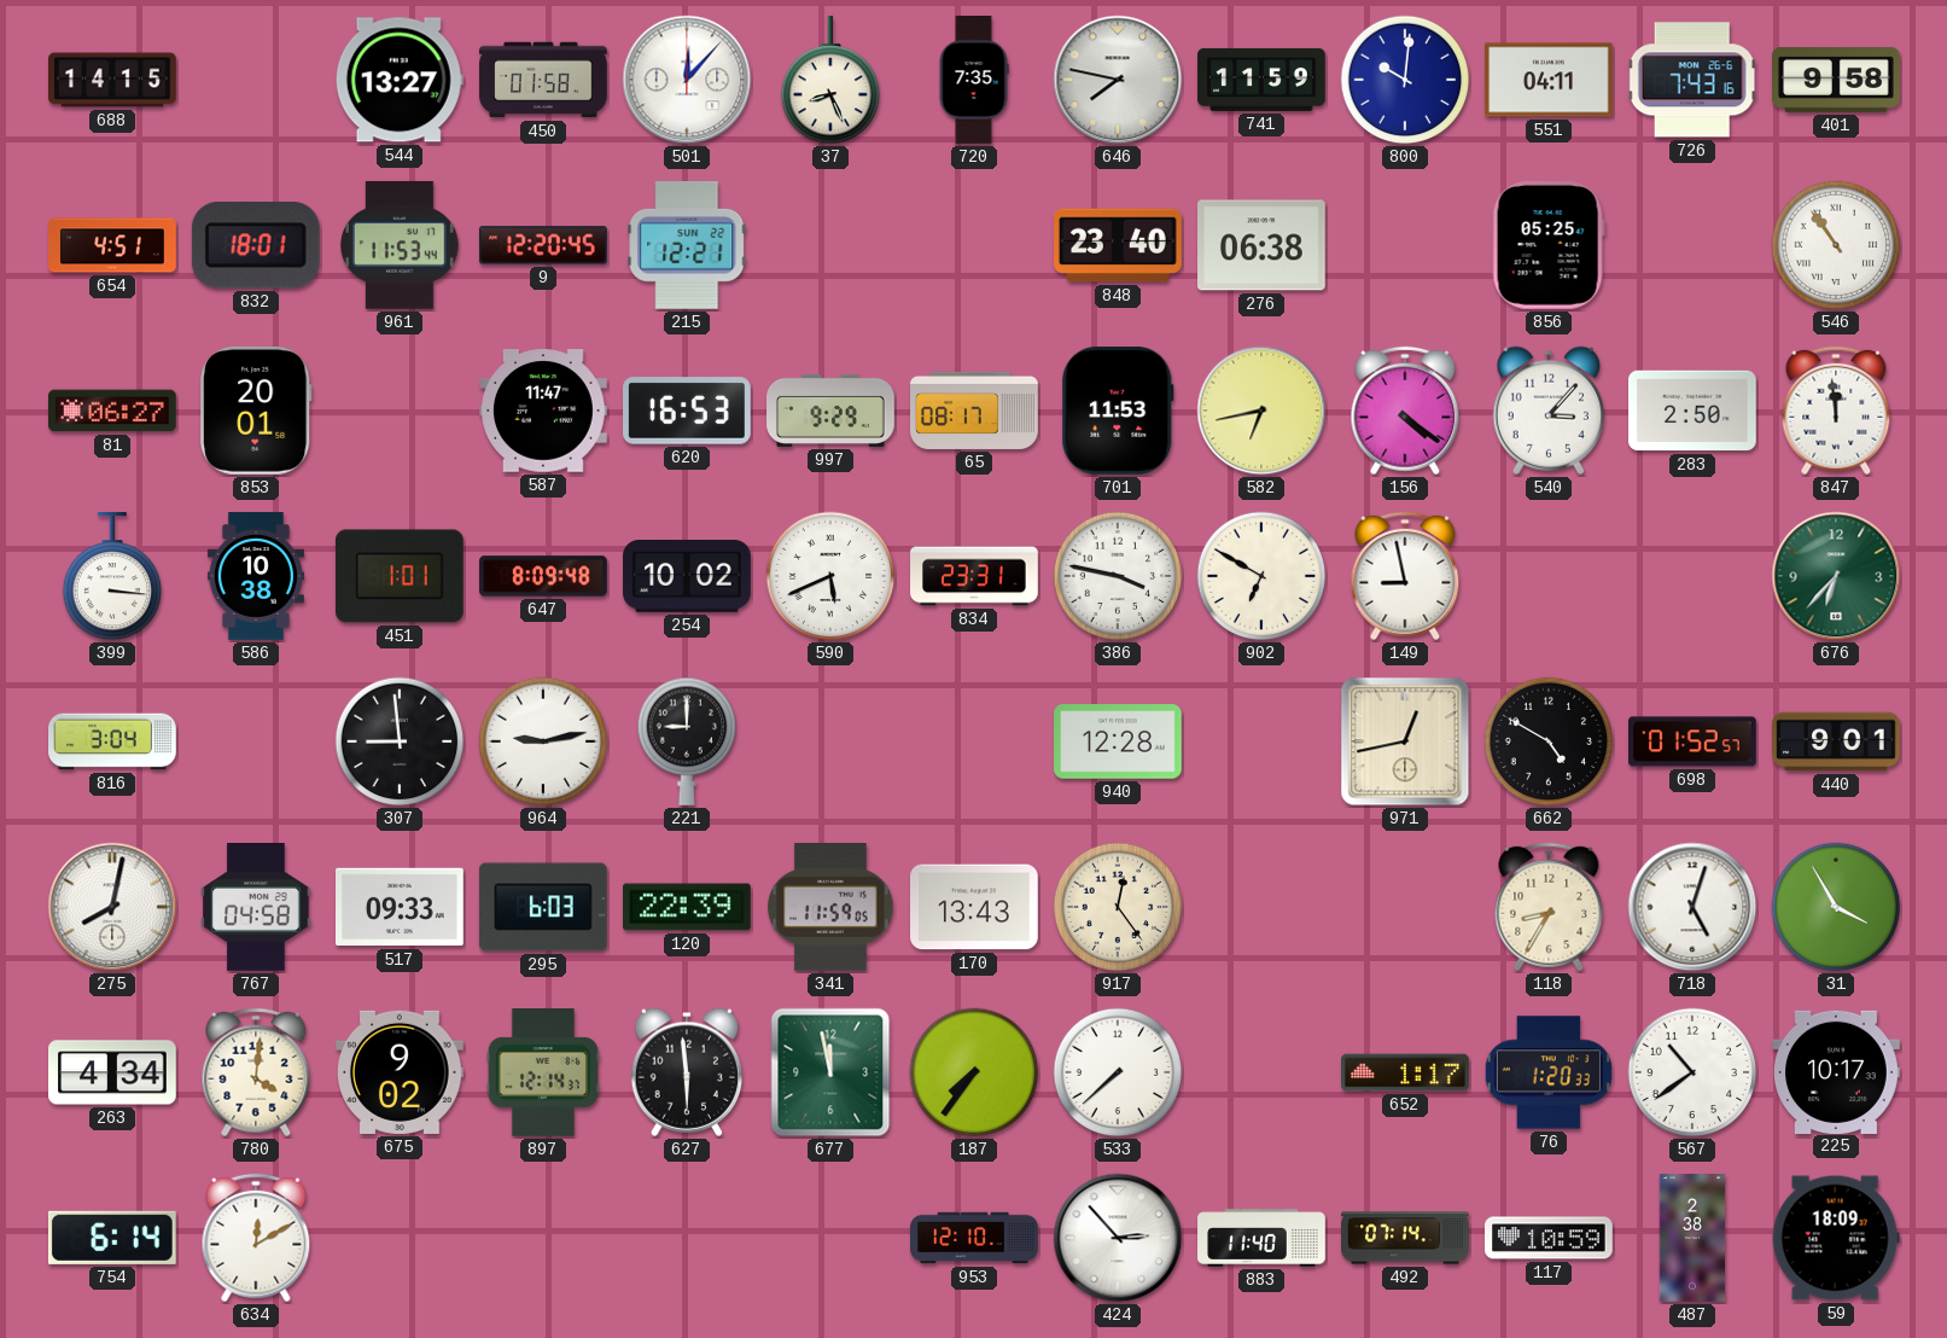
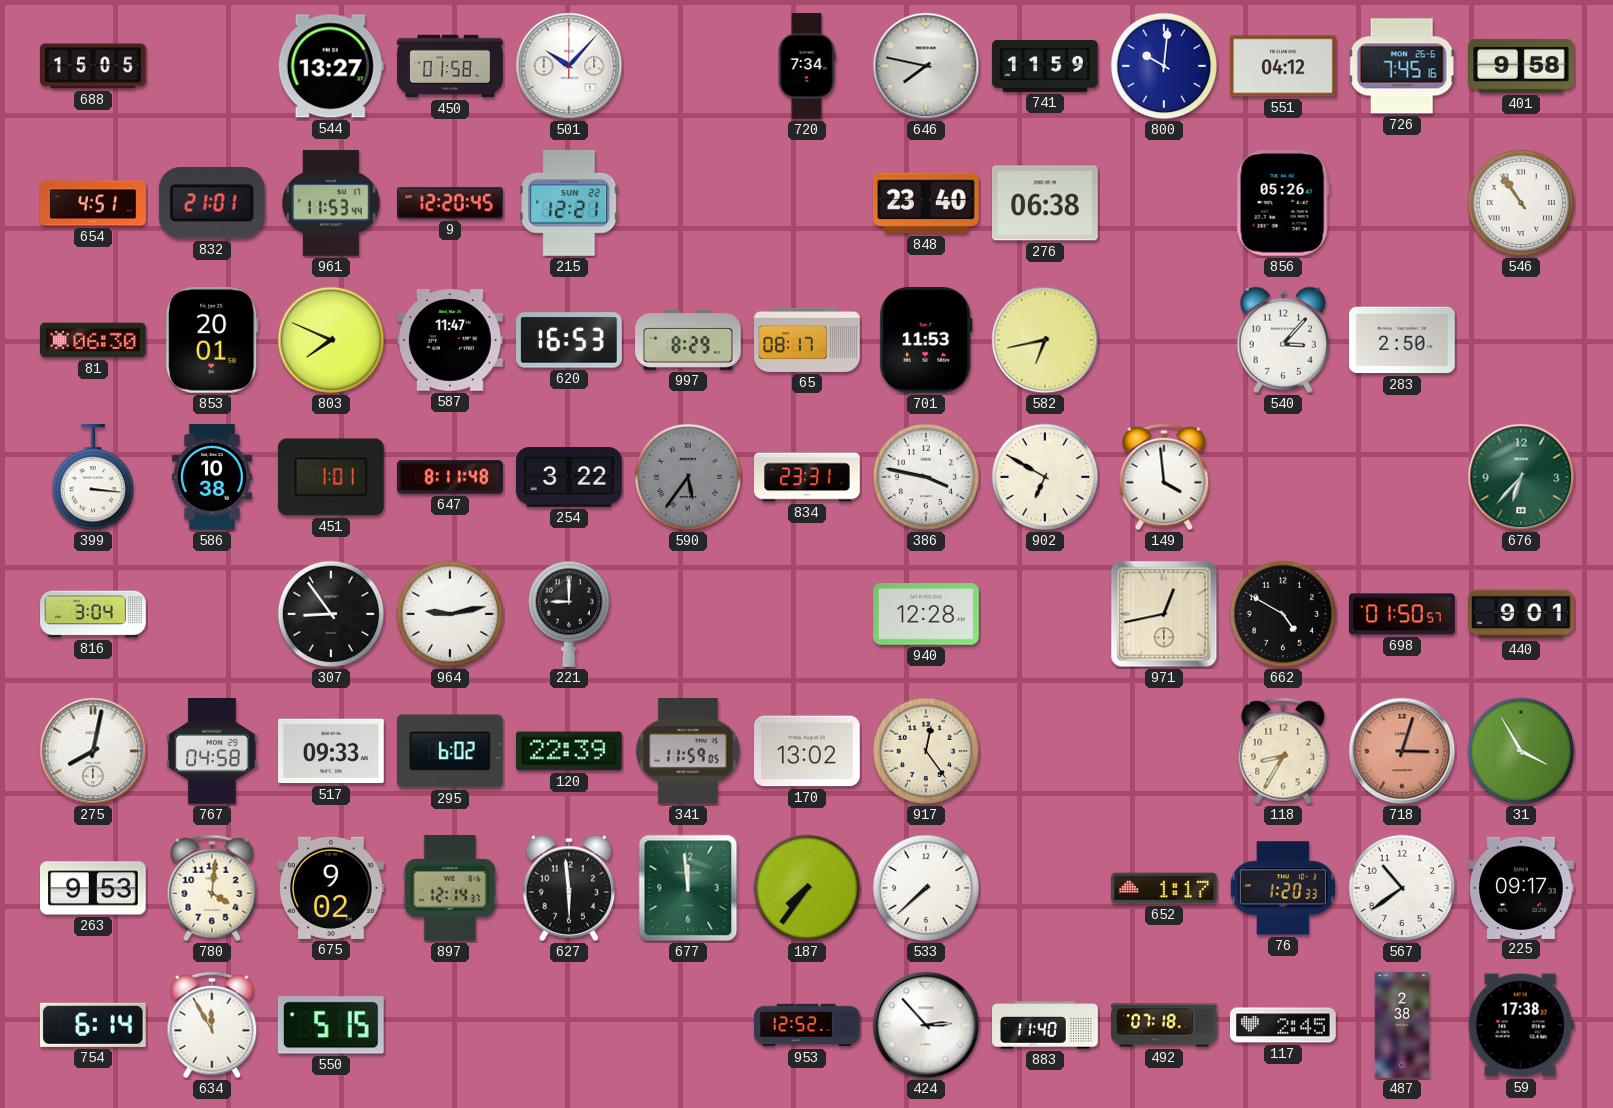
688: 14:15 -> 15:05 (93, 66)
501: 12:07 -> 10:07 (569, 66)
37: 8:26 -> none (830, 81)
720: 7:35 -> 7:34 (807, 66)
551: 04:11 -> 04:12 (1284, 66)
726: 7:43 -> 7:45 (1402, 66)
832: 18:01 -> 21:01 (212, 203)
856: 05:25 -> 05:26 (1283, 203)
81: 06:27 -> 06:30 (94, 340)
803: none -> 7:49 (331, 340)
997: 9:29 -> 8:29 (688, 340)
156: 4:21 -> none (1405, 411)
847: 11:59 -> none (1836, 411)
647: 8:09 -> 8:11 (450, 477)
254: 10:02 -> 3:22 (570, 478)
590: 5:41 -> 5:36 (688, 477)
590 dial: white -> grey (688, 477)
149: 8:58 -> 3:59 (1164, 477)
307: 8:59 -> 8:54 (331, 614)
698: 01:52 -> 01:50 (1403, 614)
295: 6:03 -> 6:02 (450, 751)
170: 13:43 -> 13:02 (808, 751)
718: 5:03 -> 3:03 (1402, 751)
718 dial: white -> salmon (1402, 751)
263: 4:34 -> 9:53 (94, 888)
677: 11:58 -> 11:59 (688, 888)
225: 10:17 -> 09:17 (1522, 887)
634: 12:10 -> 11:55 (212, 1025)
550: none -> 5:15 (331, 1025)
953: 12:10 -> 12:52 (807, 1025)
492: 07:14 -> 07:18 (1164, 1025)
117: 10:59 -> 2:45 (1283, 1025)
59: 18:09 -> 17:38 (1521, 1025)
